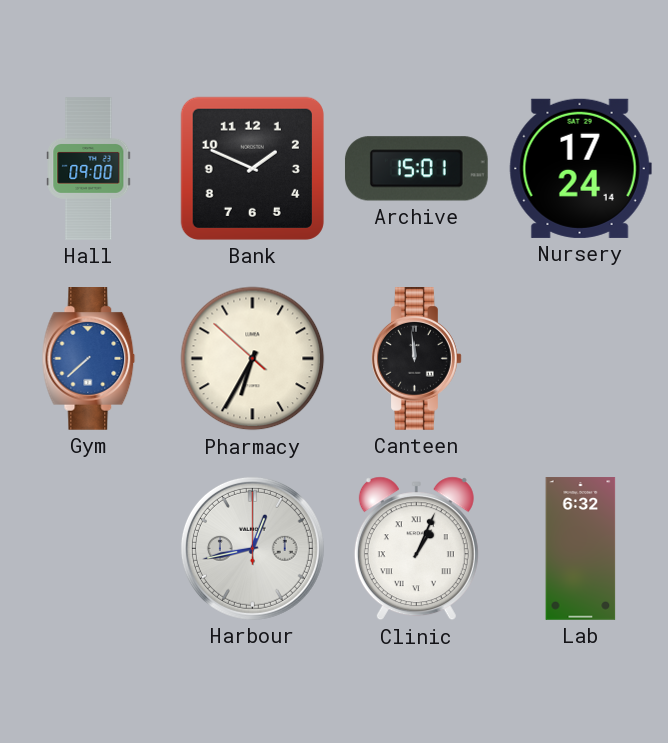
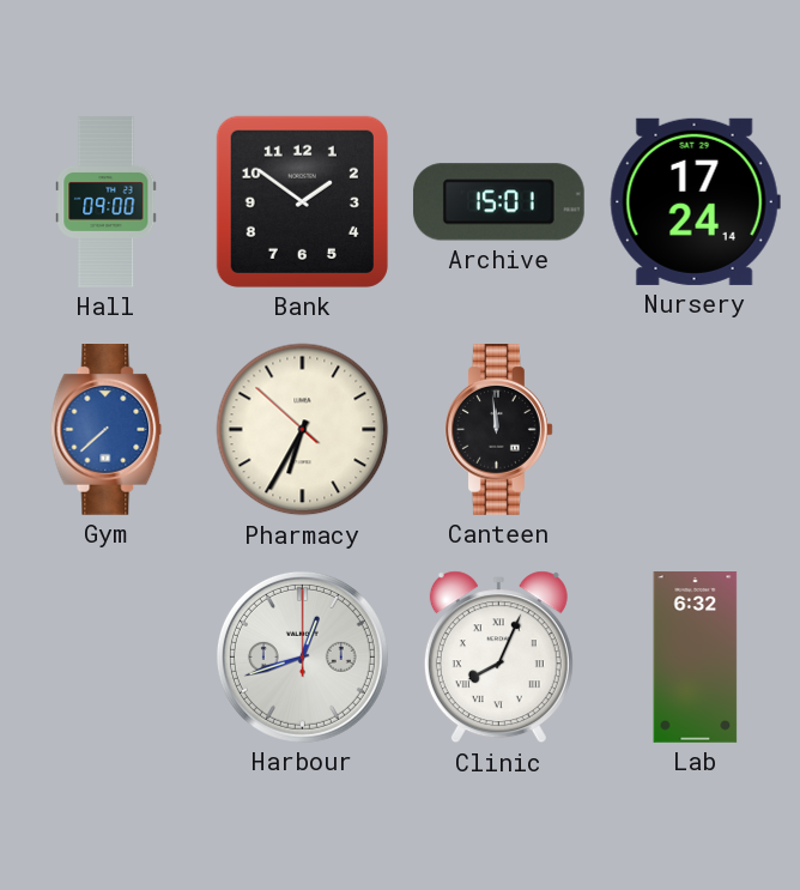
Bank: 1:49 -> 1:51 (302, 201)
Harbour: 12:43 -> 12:42 (302, 656)
Clinic: 1:04 -> 8:04 (498, 658)
